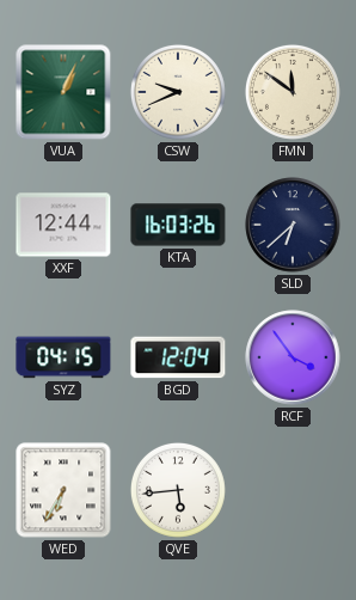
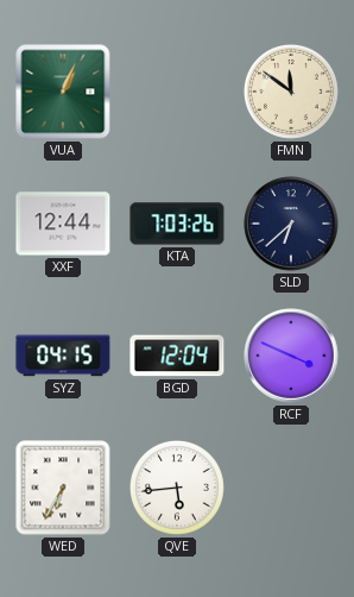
CSW: 9:41 -> none (178, 92)
KTA: 16:03 -> 7:03 (177, 224)
RCF: 3:54 -> 3:49 (291, 356)
